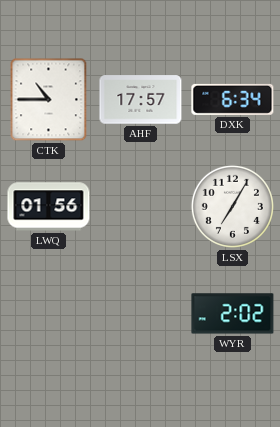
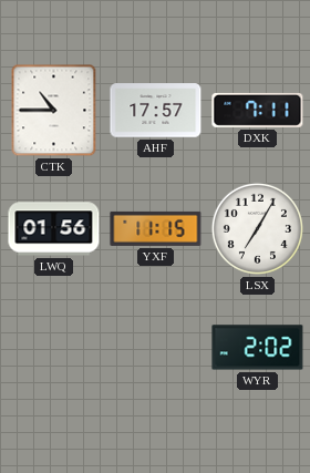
DXK: 6:34 -> 7:11 (258, 110)
YXF: none -> 11:15 (156, 228)
